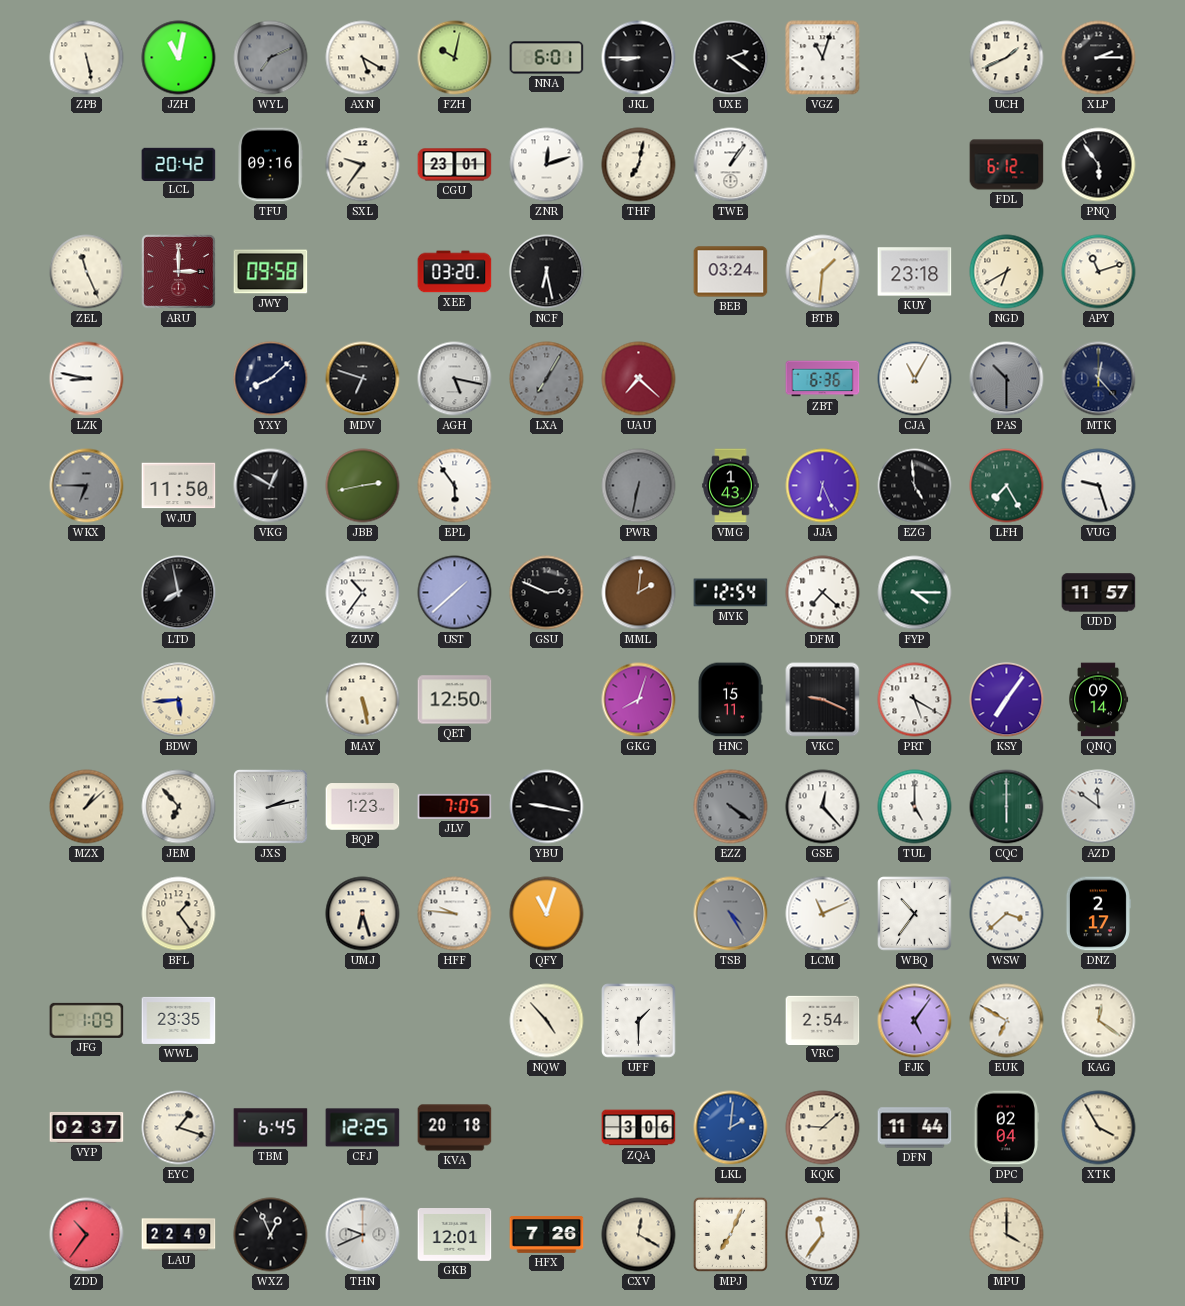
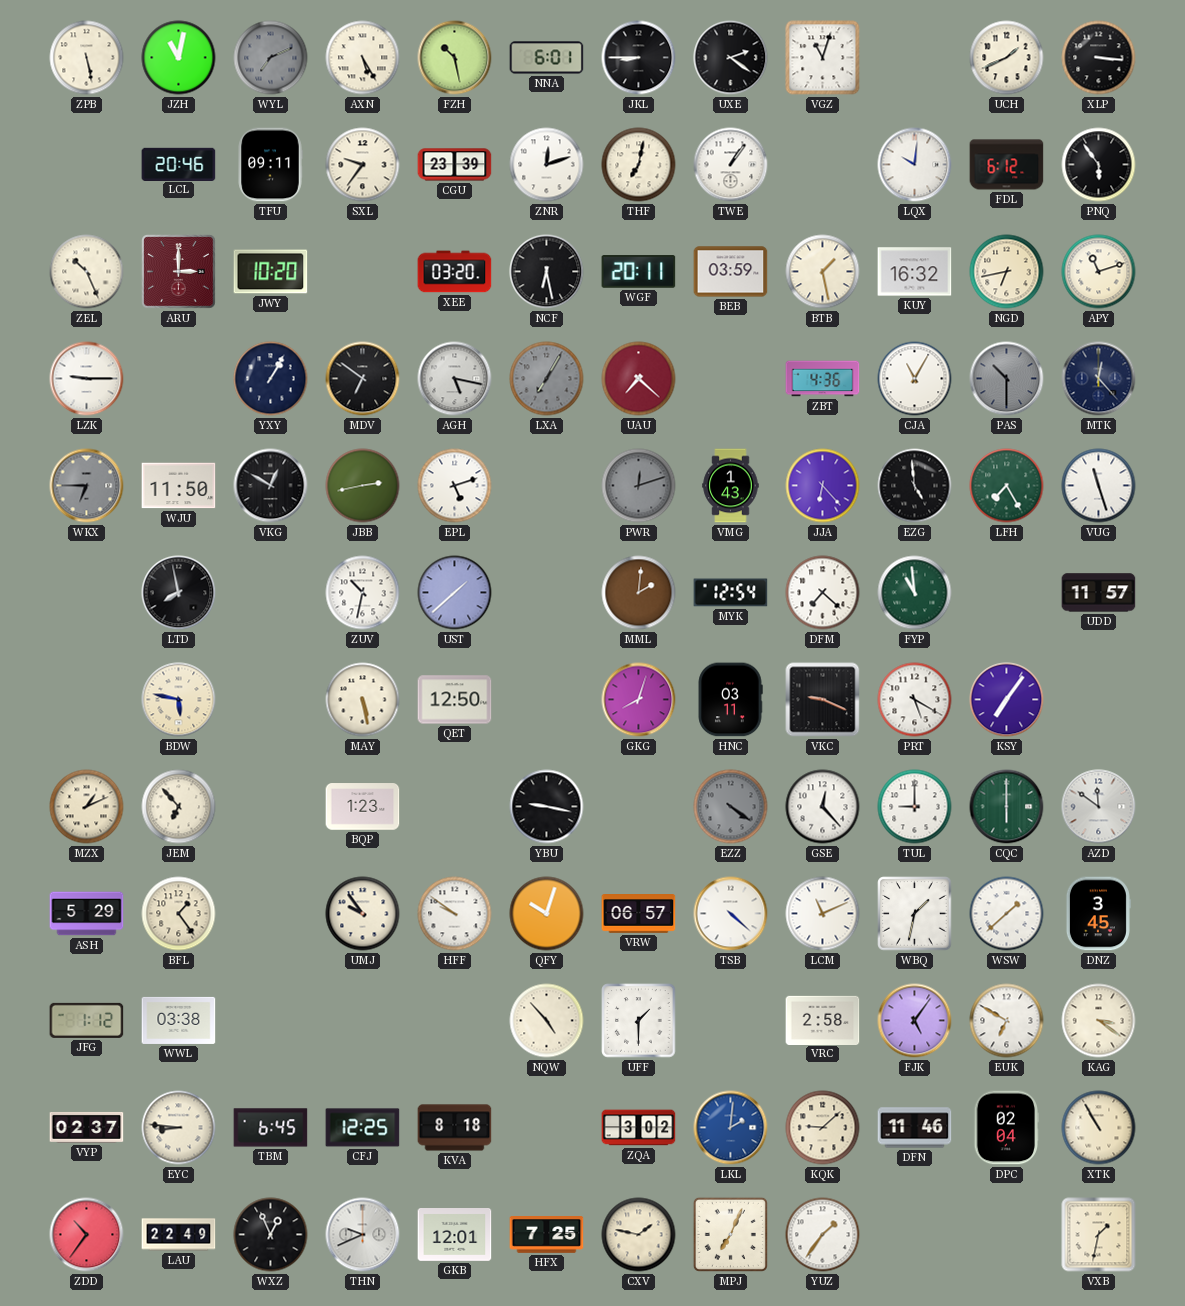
AXN: 5:20 -> 5:25 (363, 58)
FZH: 10:02 -> 10:28 (455, 58)
XLP: 2:15 -> 3:16 (1099, 58)
LCL: 20:42 -> 20:46 (179, 164)
TFU: 09:16 -> 09:11 (270, 165)
CGU: 23:01 -> 23:39 (455, 165)
LQX: none -> 10:01 (915, 165)
ZEL: 11:26 -> 10:26 (87, 272)
JWY: 09:58 -> 10:20 (271, 272)
WGF: none -> 20:11 (639, 272)
BEB: 03:24 -> 03:59 (731, 272)
BTB: 1:31 -> 1:28 (823, 272)
KUY: 23:18 -> 16:32 (915, 272)
NGD: 6:40 -> 6:43 (1007, 272)
LZK: 8:47 -> 9:15 (87, 379)
YXY: 8:08 -> 1:05 (271, 379)
MDV: 6:48 -> 6:51 (363, 379)
ZBT: 6:36 -> 4:36 (823, 379)
EPL: 5:54 -> 5:12 (455, 486)
PWR: 6:32 -> 12:12 (639, 486)
JJA: 6:26 -> 6:23 (823, 486)
VUG: 9:27 -> 11:27 (1099, 486)
ZUV: 10:36 -> 10:32 (363, 593)
GSU: 2:49 -> none (547, 593)
FYP: 4:15 -> 10:59 (915, 593)
BDW: 5:44 -> 5:47 (179, 700)
HNC: 15:11 -> 03:11 (730, 700)
QNQ: 09:14 -> none (1099, 700)
MZX: 1:08 -> 1:11 (87, 807)
JXS: 2:13 -> none (271, 807)
JLV: 7:05 -> none (455, 806)
TUL: 5:00 -> 9:00 (915, 807)
ASH: none -> 5:29 (87, 914)
UMJ: 6:27 -> 9:54 (363, 914)
HFF: 9:46 -> 9:51 (455, 914)
QFY: 11:03 -> 10:03 (547, 914)
VRW: none -> 06:57 (639, 914)
TSB: 4:25 -> 4:22 (731, 914)
TSB dial: grey -> white (731, 914)
WBQ: 10:36 -> 1:32 (915, 914)
WSW: 3:38 -> 1:38 (1007, 914)
DNZ: 2:17 -> 3:45 (1098, 914)
JFG: 1:09 -> 1:12 (87, 1020)
WWL: 23:35 -> 03:38 (179, 1020)
VRC: 2:54 -> 2:58 (823, 1020)
KAG: 12:21 -> 3:21 (1099, 1021)
EYC: 1:18 -> 8:46 (179, 1128)
KVA: 20:18 -> 8:18 (455, 1128)
ZQA: 3:06 -> 3:02 (639, 1128)
DFN: 11:44 -> 11:46 (915, 1128)
XTK: 3:55 -> 10:55 (1099, 1128)
HFX: 7:26 -> 7:25 (547, 1235)
CXV: 12:20 -> 1:47 (639, 1235)
YUZ: 11:36 -> 1:36 (823, 1235)
MPU: 4:00 -> none (1007, 1235)
VXB: none -> 1:32 (1099, 1235)
